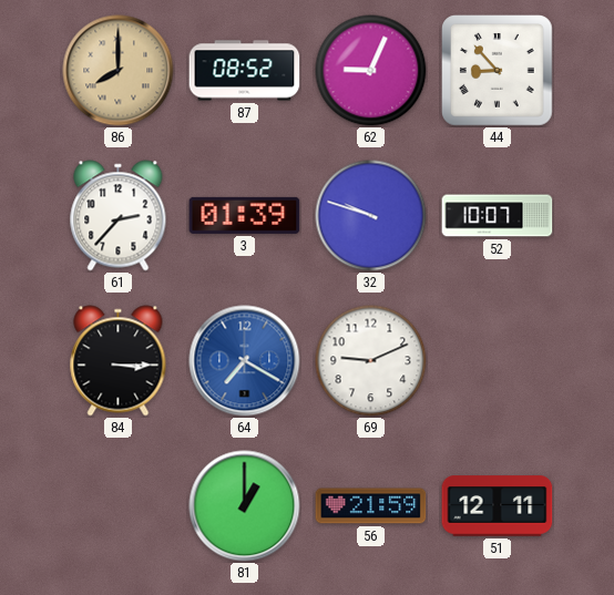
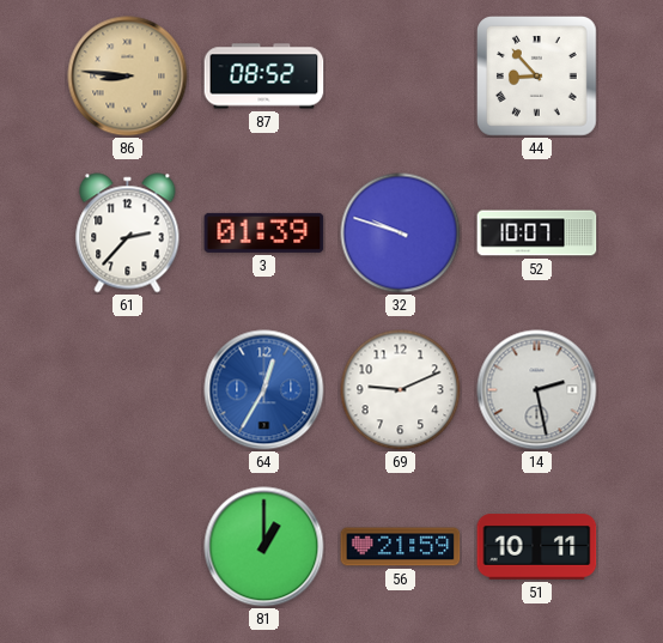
86: 8:00 -> 8:46 (128, 77)
62: 9:04 -> none (371, 71)
84: 3:15 -> none (119, 361)
64: 7:20 -> 12:35 (264, 390)
14: none -> 2:28 (537, 390)
51: 12:11 -> 10:11 (537, 547)
